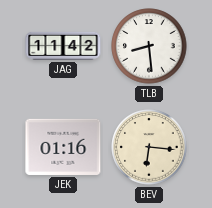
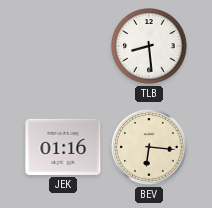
JAG: 11:42 -> none (63, 46)
